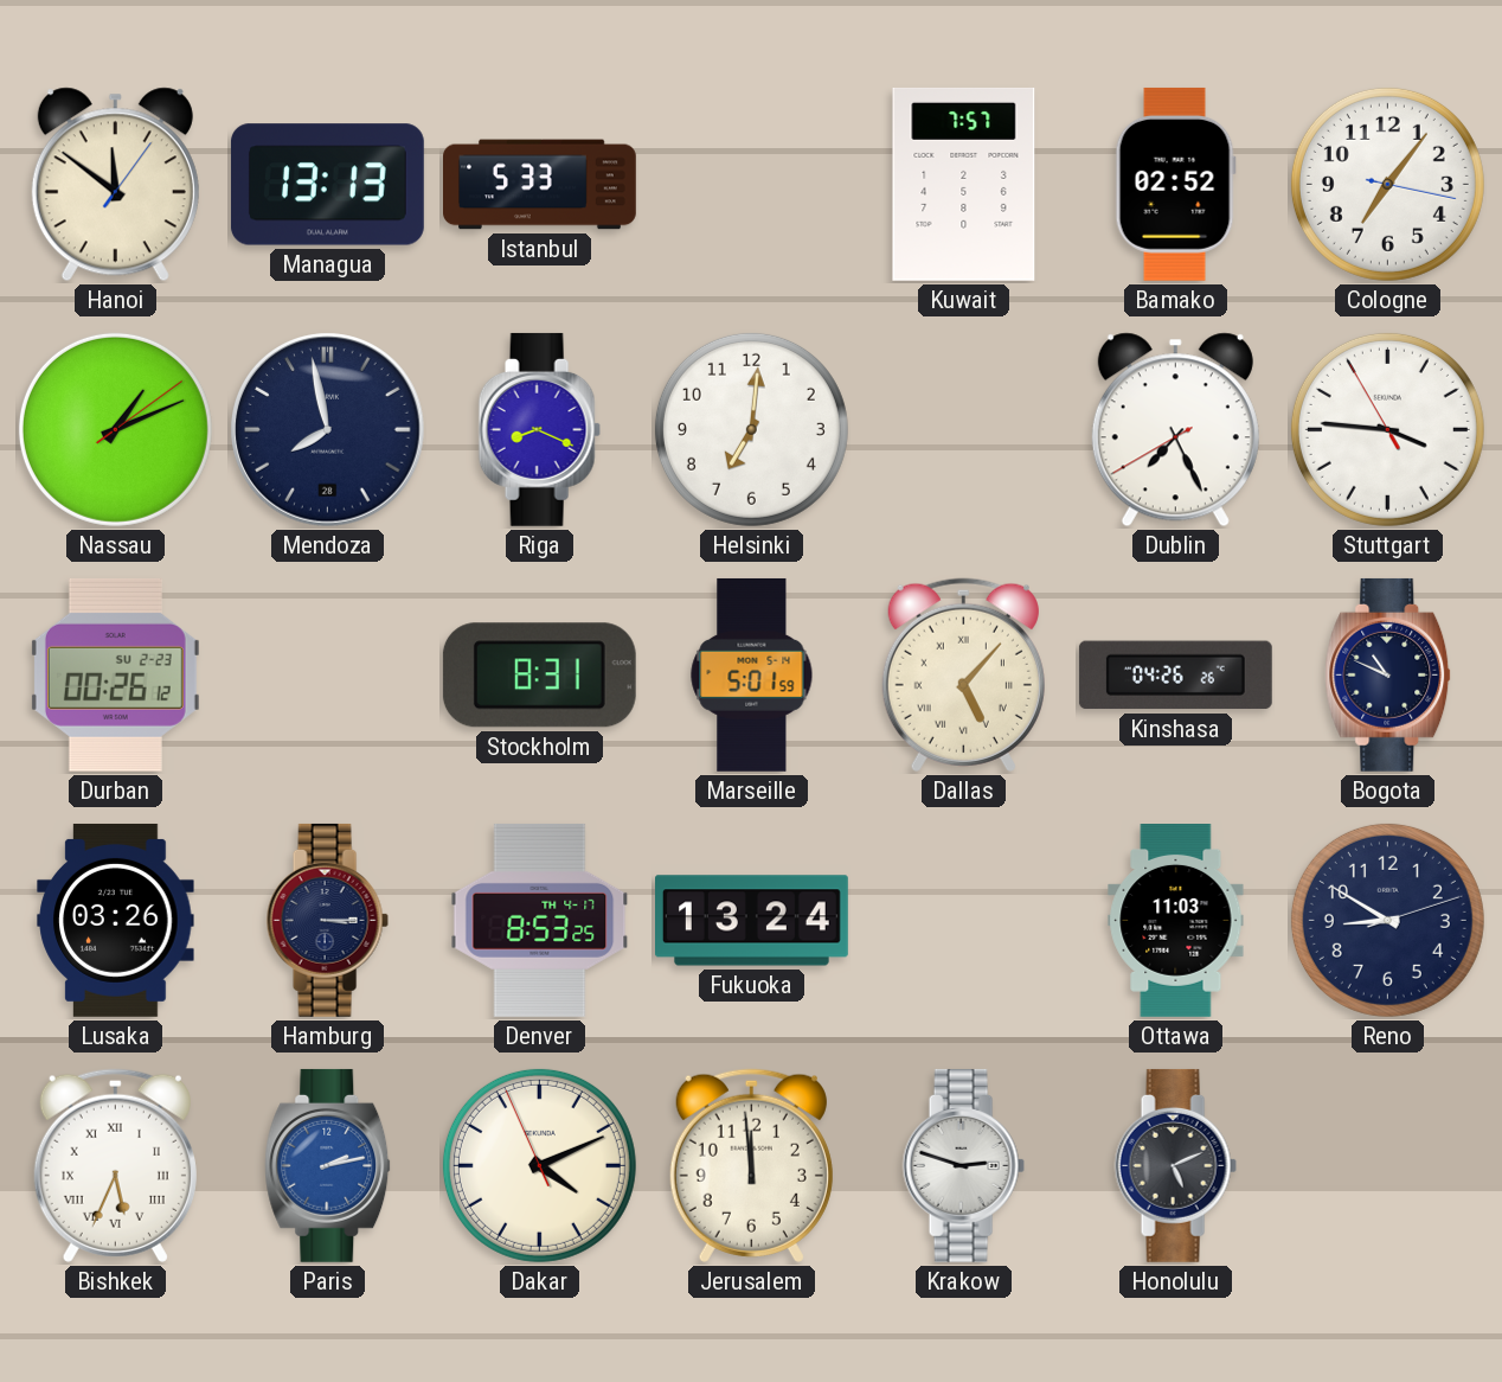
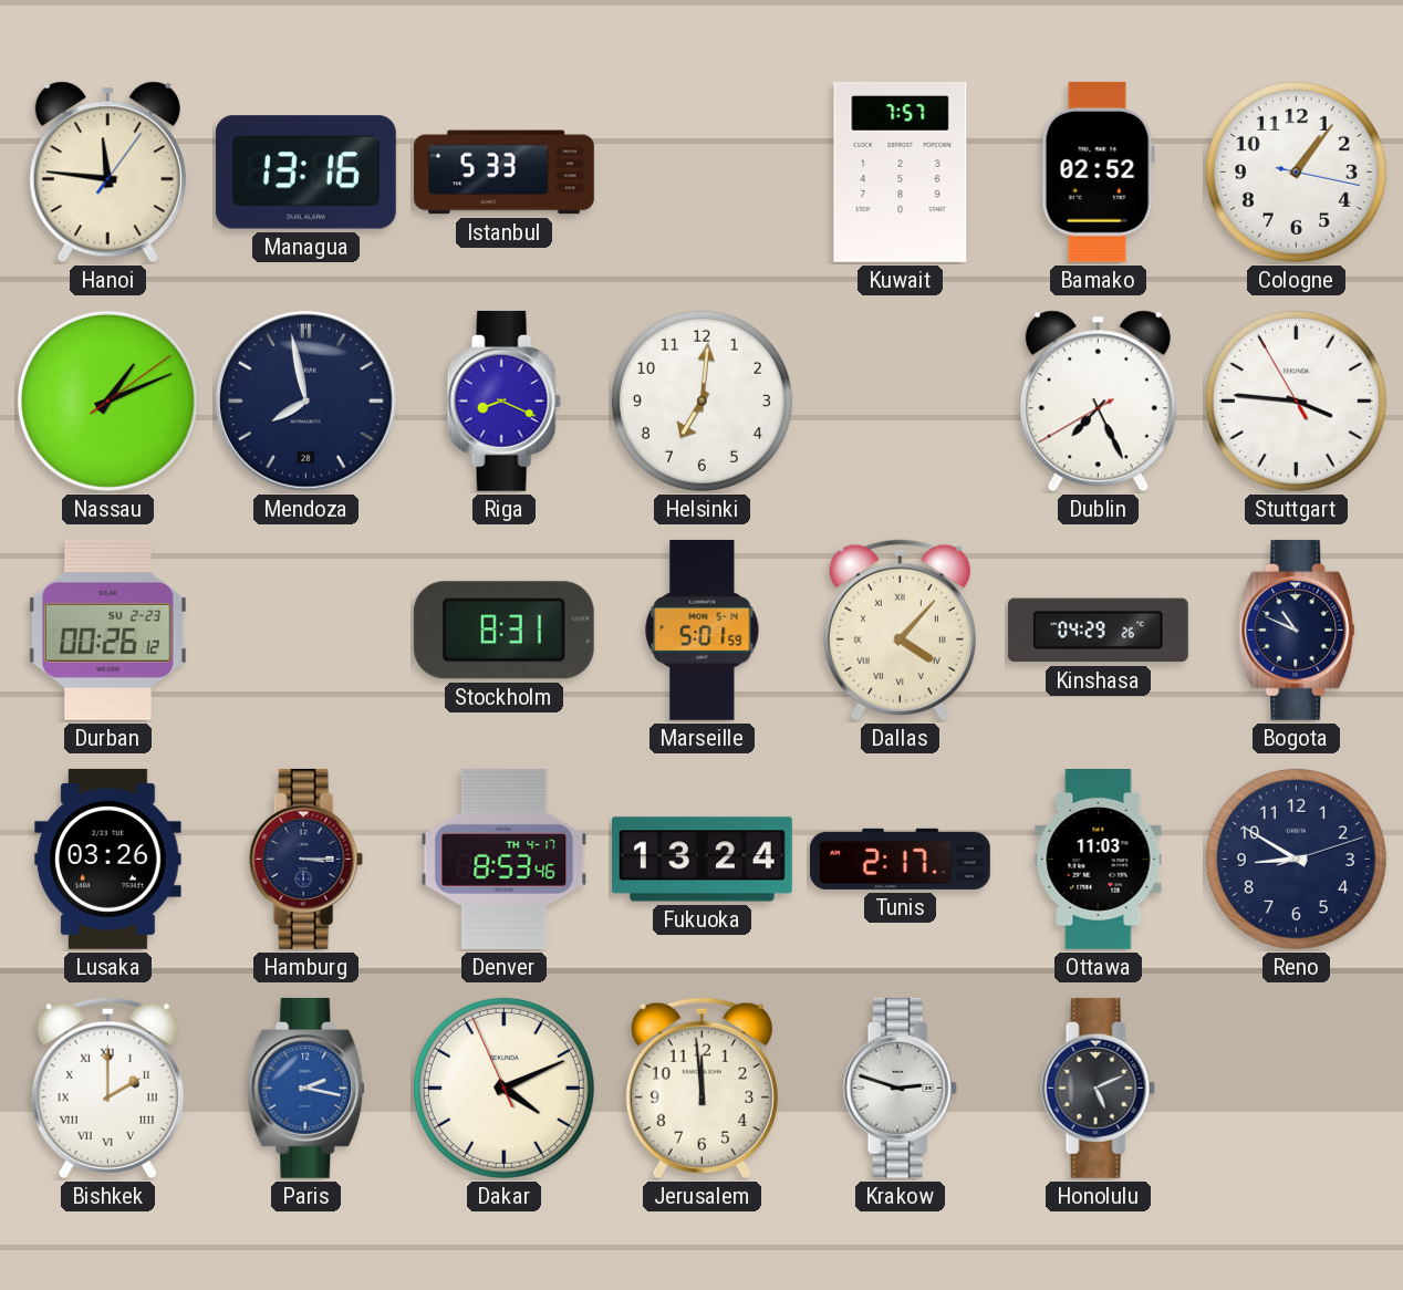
Hanoi: 11:51 -> 11:46 (107, 173)
Managua: 13:13 -> 13:16 (305, 173)
Cologne: 7:06 -> 1:06 (1296, 171)
Dallas: 5:07 -> 4:07 (900, 630)
Kinshasa: 04:26 -> 04:29 (1098, 631)
Denver: 8:53:25 -> 8:53:46 (505, 859)
Tunis: none -> 2:17 (900, 859)
Bishkek: 5:34 -> 2:00 (107, 1088)
Paris: 2:13 -> 2:17 (306, 1088)
